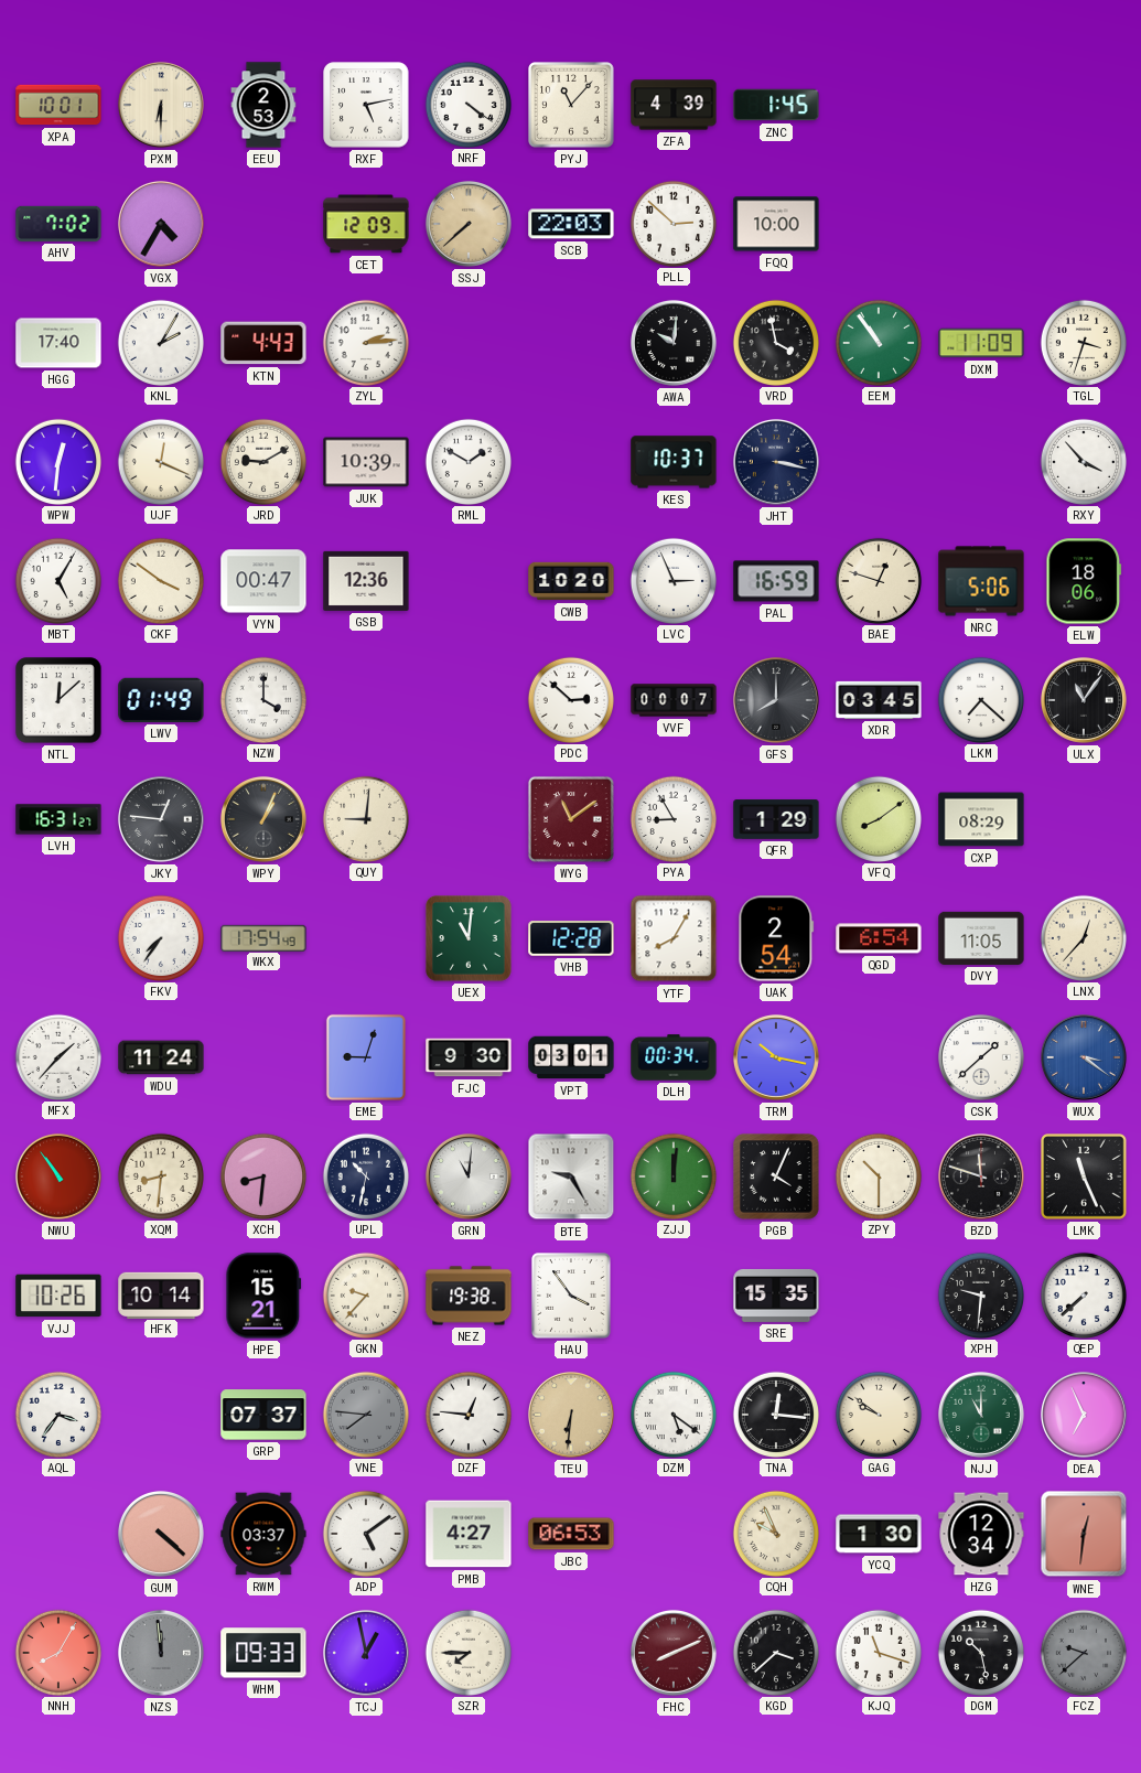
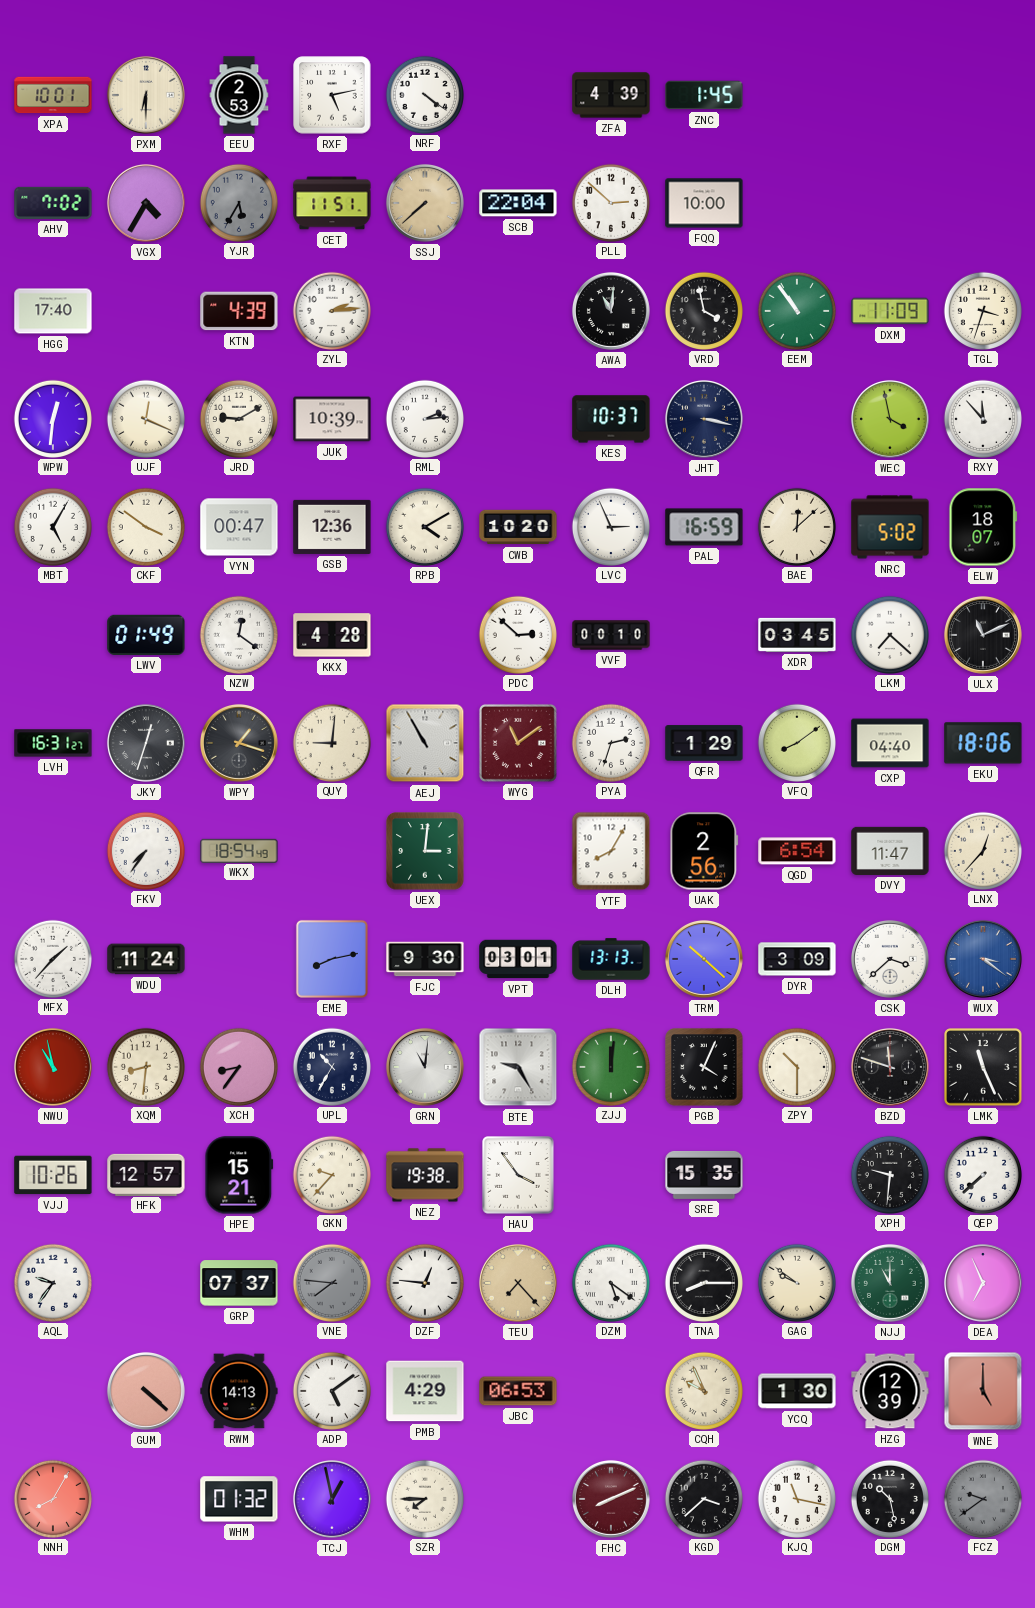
PYJ: 11:07 -> none (571, 105)
YJR: none -> 5:35 (238, 202)
CET: 12:09 -> 11:51 (332, 203)
SCB: 22:03 -> 22:04 (518, 203)
KNL: 2:05 -> none (160, 342)
KTN: 4:43 -> 4:39 (239, 311)
AWA: 10:01 -> 11:01 (611, 311)
RML: 1:50 -> 2:14 (424, 418)
WEC: none -> 3:58 (890, 419)
RXY: 3:53 -> 11:53 (982, 418)
RPB: none -> 4:10 (424, 526)
BAE: 12:48 -> 12:08 (796, 526)
NRC: 5:06 -> 5:02 (890, 527)
ELW: 18:06 -> 18:07 (983, 527)
NTL: 12:08 -> none (58, 700)
NZW: 4:00 -> 12:21 (238, 634)
KKX: none -> 4:28 (332, 635)
VVF: 00:07 -> 00:10 (611, 635)
GFS: 8:00 -> none (776, 700)
ULX: 11:06 -> 11:11 (983, 635)
JKY: 12:46 -> 12:33 (146, 743)
WPY: 1:04 -> 1:18 (239, 743)
AEJ: none -> 10:55 (425, 743)
PYA: 8:55 -> 2:33 (610, 742)
CXP: 08:29 -> 04:40 (890, 743)
EKU: none -> 18:06 (983, 743)
WKX: 17:54 -> 18:54 (239, 850)
UEX: 11:01 -> 3:01 (425, 851)
VHB: 12:28 -> none (571, 938)
UAK: 2:54 -> 2:56 (704, 851)
DVY: 11:05 -> 11:47 (890, 851)
EME: 9:03 -> 8:13 (332, 959)
DLH: 00:34 -> 13:13 (611, 959)
TRM: 10:17 -> 10:22 (704, 959)
DYR: none -> 3:09 (797, 959)
CSK: 1:38 -> 3:38 (890, 959)
NWU: 10:54 -> 10:58 (53, 1067)
XCH: 8:31 -> 8:36 (238, 1066)
UPL: 10:32 -> 10:35 (331, 1066)
HFK: 10:14 -> 12:57 (146, 1174)
AQL: 3:36 -> 9:36 (52, 1282)
TEU: 6:31 -> 7:23 (518, 1283)
TNA: 12:16 -> 8:15 (703, 1282)
RWM: 03:37 -> 14:13 (239, 1391)
PMB: 4:27 -> 4:29 (425, 1391)
HZG: 12:34 -> 12:39 (890, 1391)
WNE: 12:31 -> 5:00 (983, 1391)
NZS: 11:59 -> none (161, 1653)
WHM: 09:33 -> 01:32 (239, 1499)
KJQ: 11:18 -> 11:17 (796, 1498)
FCZ: 9:38 -> 9:39 (982, 1498)
